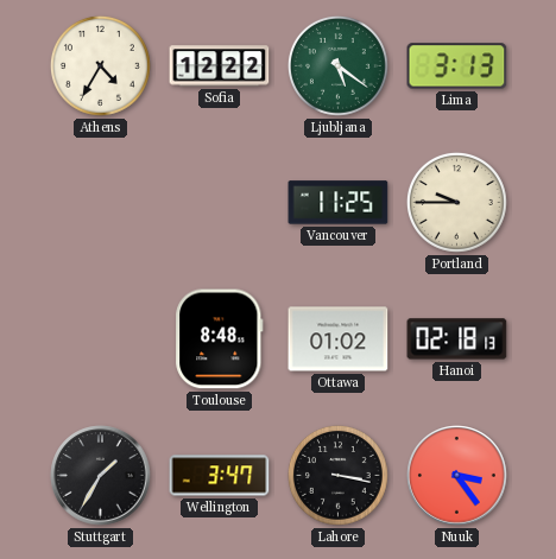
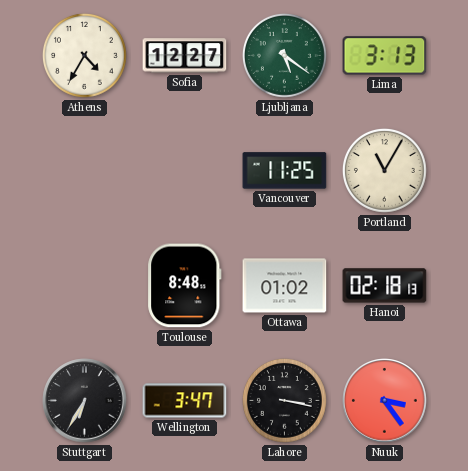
Sofia: 12:22 -> 12:27 (185, 56)
Portland: 9:45 -> 11:05 (384, 170)
Stuttgart: 1:35 -> 6:35 (85, 401)
